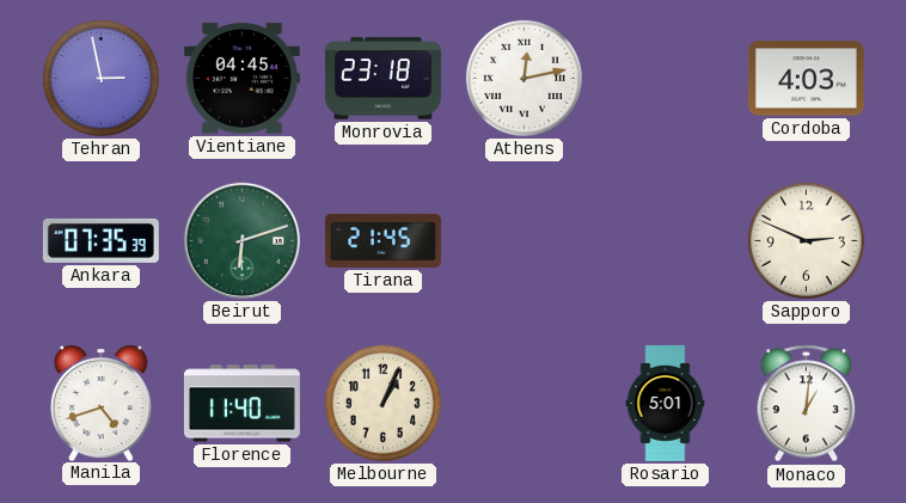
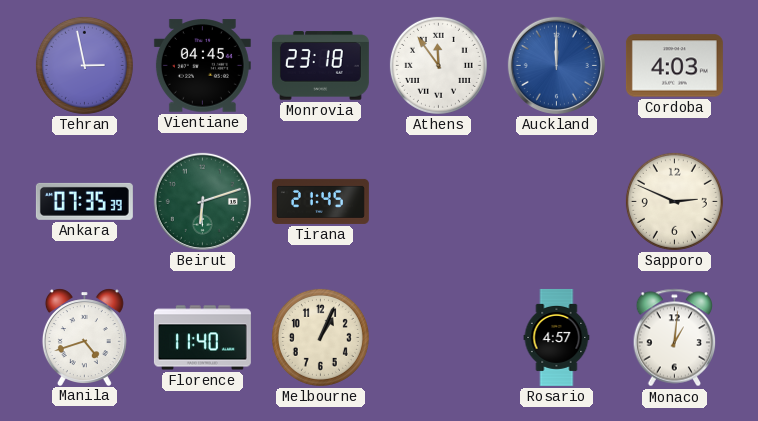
Athens: 12:13 -> 11:54 (438, 65)
Auckland: none -> 12:00 (556, 65)
Rosario: 5:01 -> 4:57 (557, 337)
